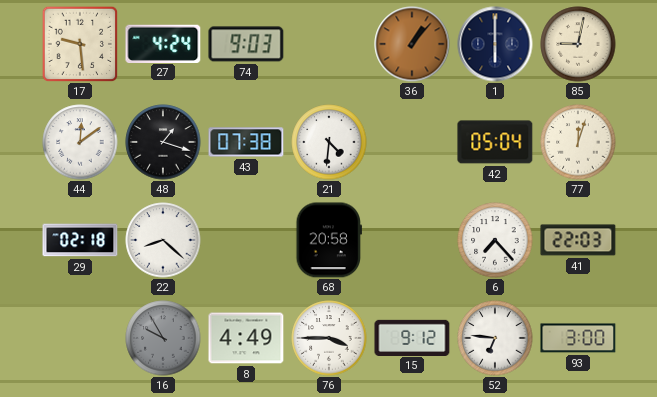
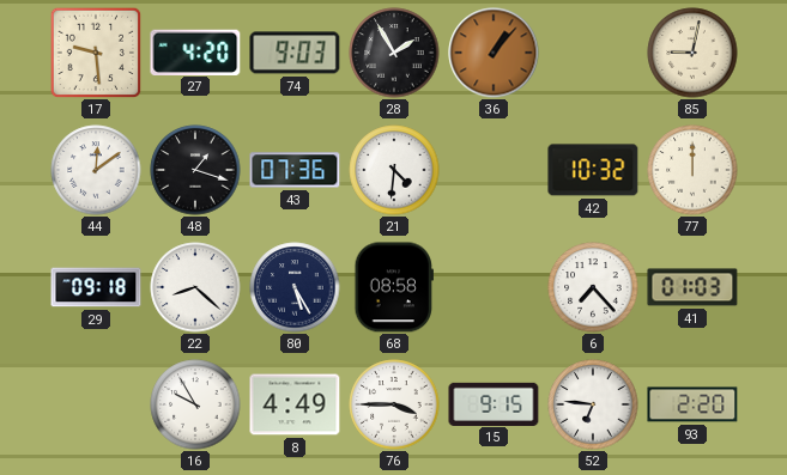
27: 4:24 -> 4:20 (195, 51)
28: none -> 1:55 (394, 53)
1: 6:00 -> none (495, 44)
43: 07:38 -> 07:36 (295, 170)
42: 05:04 -> 10:32 (593, 170)
77: 12:03 -> 12:00 (692, 170)
29: 02:18 -> 09:18 (96, 287)
80: none -> 5:25 (295, 287)
68: 20:58 -> 08:58 (393, 287)
41: 22:03 -> 01:03 (692, 287)
16 dial: grey -> white (195, 404)
15: 9:12 -> 9:15 (494, 403)
93: 3:00 -> 2:20 (692, 404)
